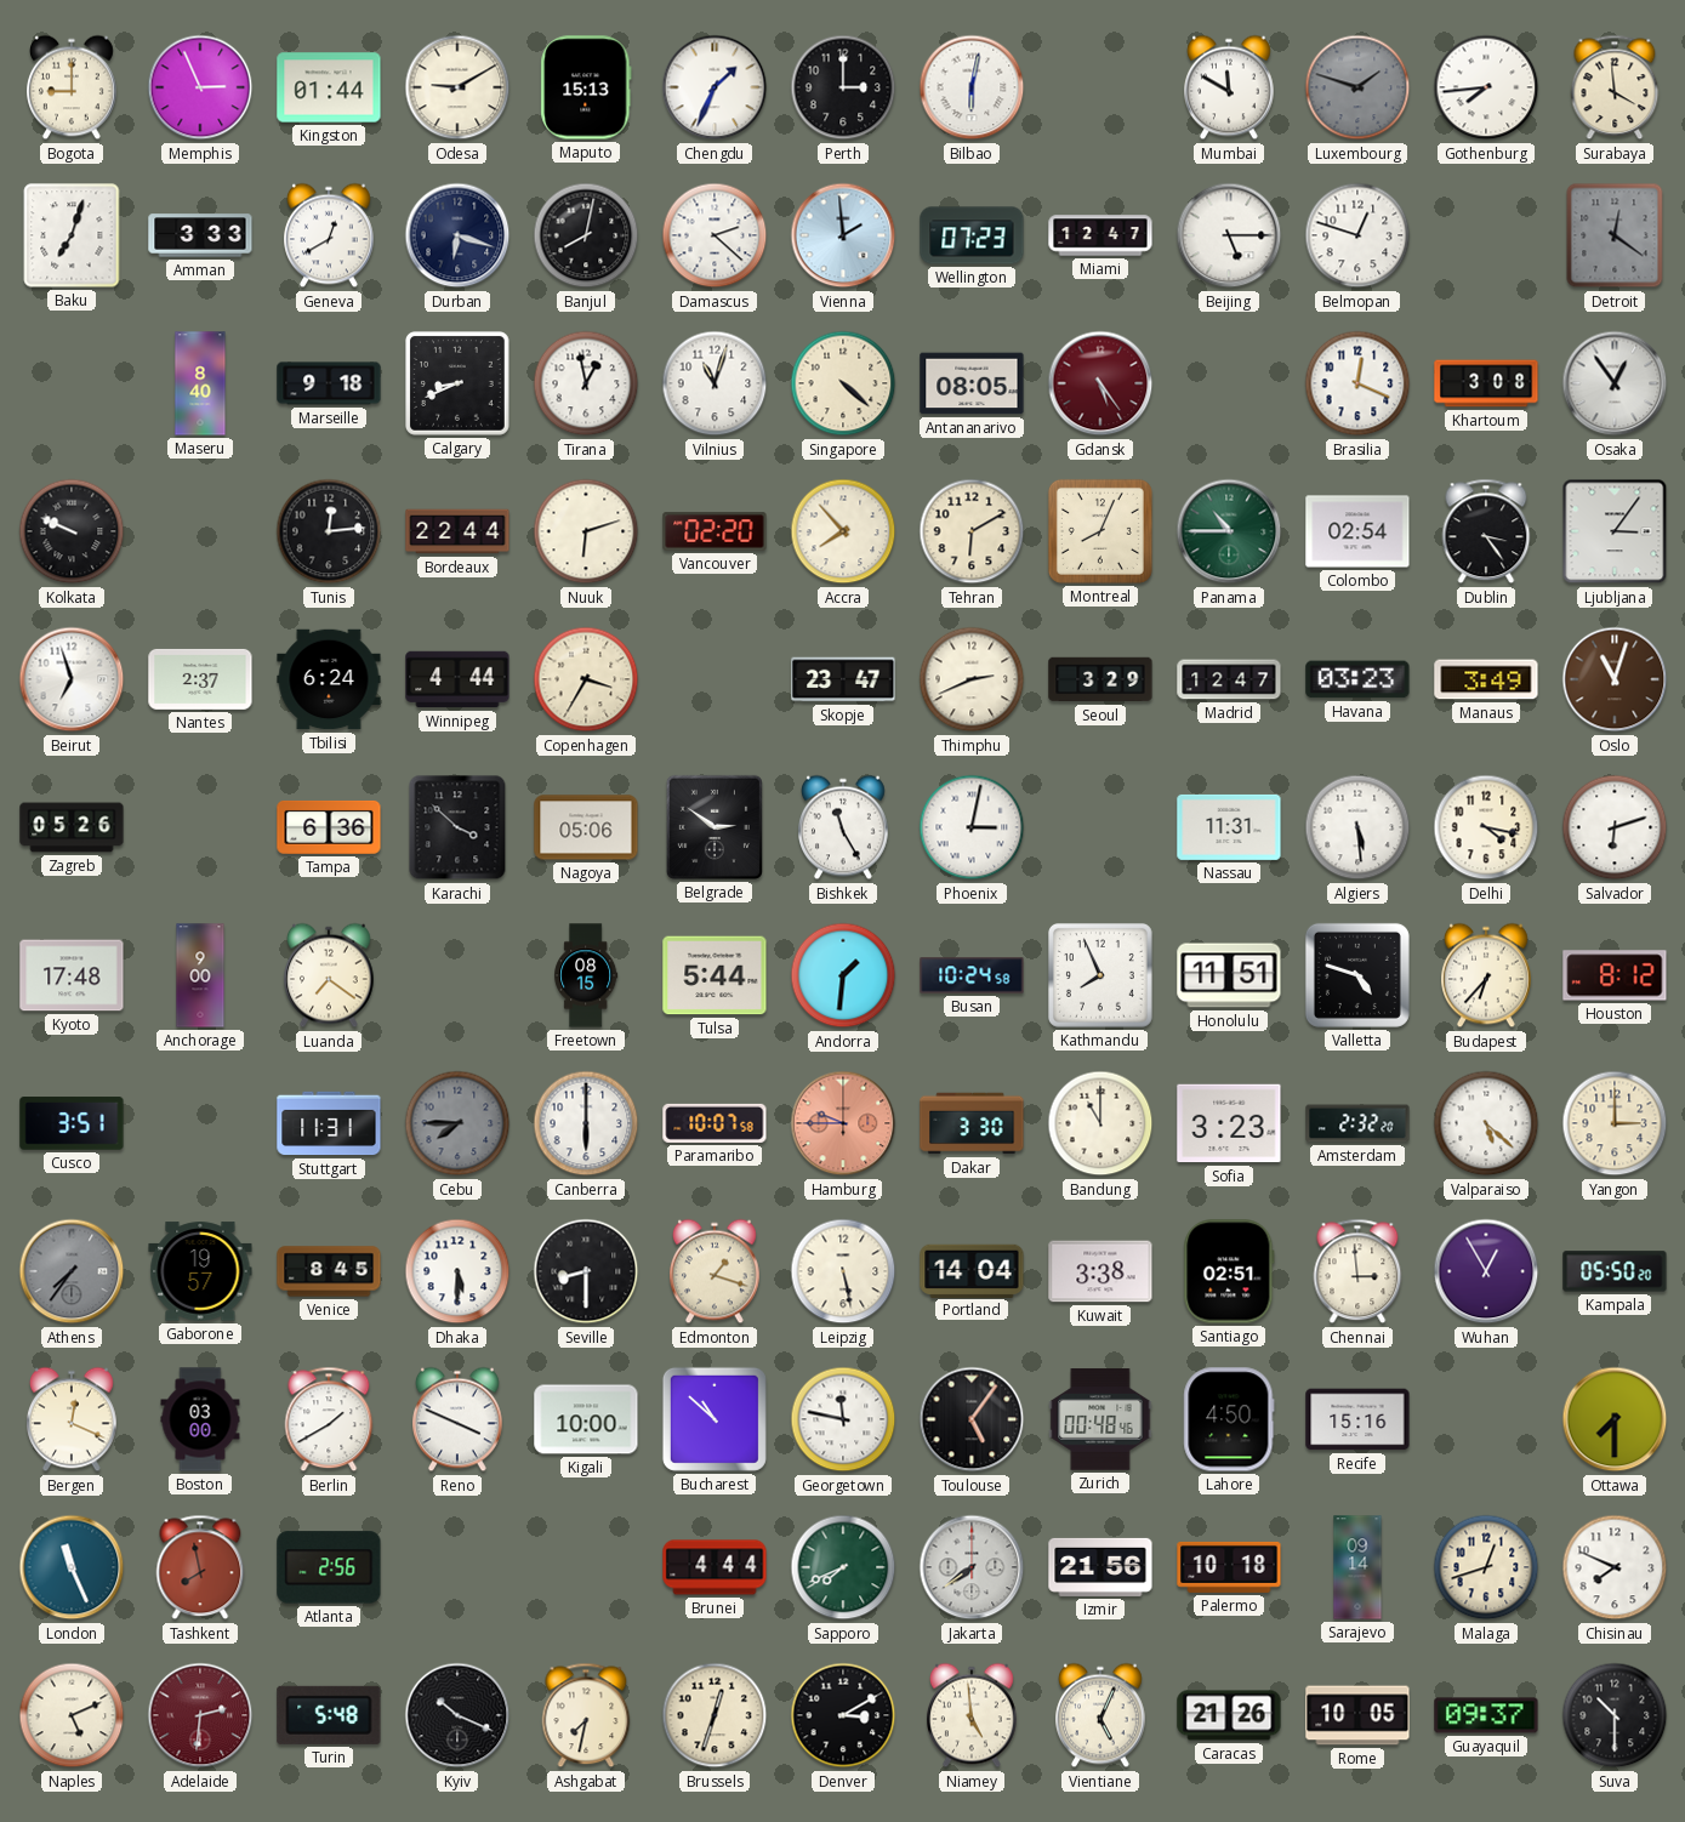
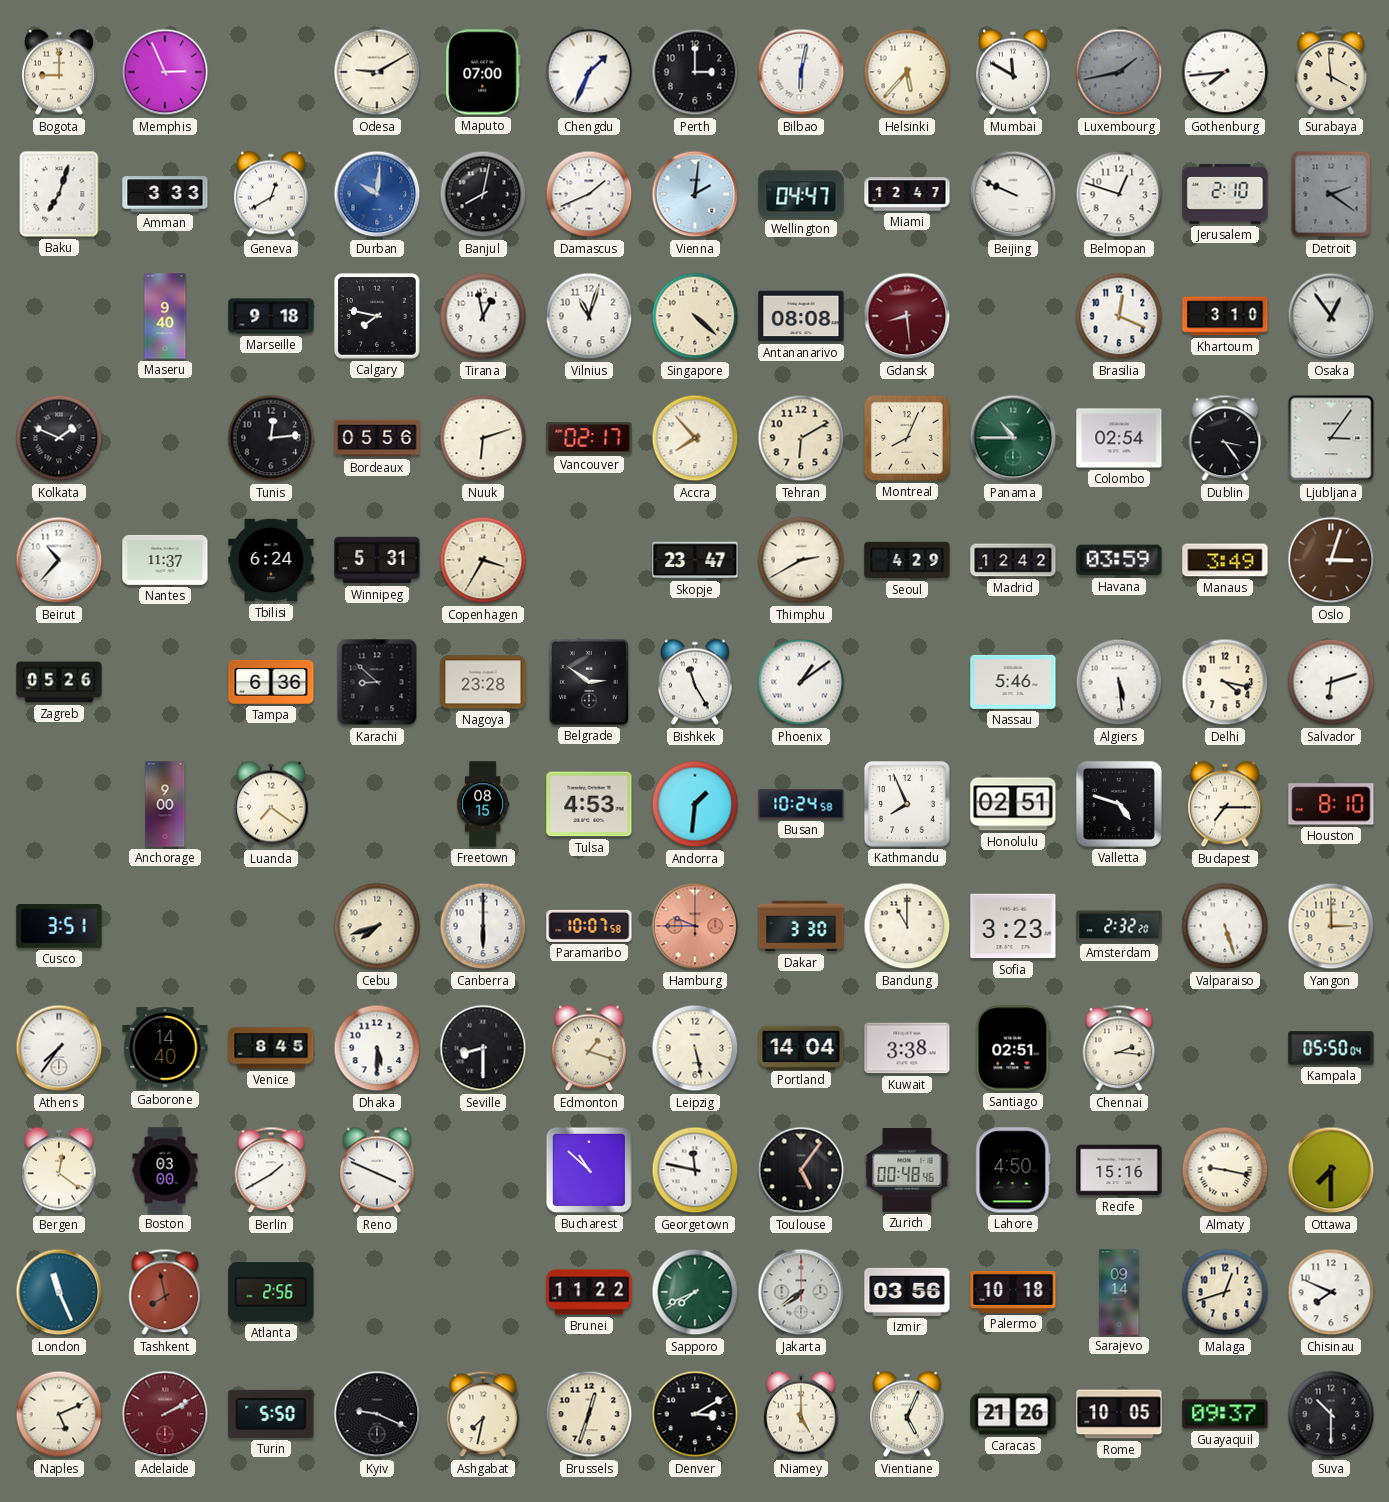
Kingston: 01:44 -> none (329, 87)
Maputo: 15:13 -> 07:00 (483, 72)
Helsinki: none -> 5:37 (907, 72)
Luxembourg: 1:48 -> 1:43 (1119, 72)
Durban: 6:18 -> 10:01 (377, 194)
Durban dial: navy -> blue (377, 194)
Damascus: 2:22 -> 1:41 (589, 194)
Vienna: 1:59 -> 2:01 (695, 194)
Wellington: 07:23 -> 04:47 (801, 194)
Beijing: 5:15 -> 9:49 (1013, 194)
Jerusalem: none -> 2:10 (1225, 194)
Detroit: 12:21 -> 2:21 (1331, 194)
Maseru: 8:40 -> 9:40 (165, 316)
Calgary: 8:41 -> 7:47 (378, 317)
Antananarivo: 08:05 -> 08:08 (801, 316)
Gdansk: 5:24 -> 8:29 (907, 316)
Khartoum: 3:08 -> 3:10 (1225, 316)
Kolkata: 9:49 -> 1:49 (59, 438)
Bordeaux: 22:44 -> 05:56 (377, 438)
Vancouver: 02:20 -> 02:17 (589, 438)
Beirut: 6:57 -> 10:37 (59, 560)
Nantes: 2:37 -> 11:37 (165, 560)
Winnipeg: 4:44 -> 5:31 (377, 560)
Thimphu: 2:41 -> 2:40 (801, 560)
Seoul: 3:29 -> 4:29 (907, 560)
Madrid: 12:47 -> 12:42 (1013, 560)
Havana: 03:23 -> 03:59 (1119, 560)
Oslo: 11:03 -> 3:03 (1331, 560)
Karachi: 3:52 -> 8:52 (377, 682)
Nagoya: 05:06 -> 23:28 (483, 682)
Phoenix: 3:02 -> 1:09 (801, 682)
Nassau: 11:31 -> 5:46 (1013, 682)
Kyoto: 17:48 -> none (72, 975)
Tulsa: 5:44 -> 4:53 (589, 804)
Honolulu: 11:51 -> 02:51 (1013, 804)
Budapest: 6:37 -> 7:15 (1226, 804)
Houston: 8:12 -> 8:10 (1331, 804)
Stuttgart: 11:31 -> none (329, 1123)
Cebu: 7:45 -> 7:42 (377, 926)
Cebu dial: grey -> cream (377, 926)
Valparaiso: 5:22 -> 5:27 (1225, 926)
Athens dial: grey -> white (59, 1048)
Gaborone: 19:57 -> 14:40 (165, 1048)
Chennai: 2:59 -> 2:16 (1119, 1048)
Wuhan: 12:55 -> none (1486, 1271)
Kampala: 05:50:20 -> 05:50:04 (1331, 1048)
Bergen: 12:19 -> 12:21 (60, 1170)
Kigali: 10:00 -> none (586, 1419)
Almaty: none -> 9:17 (1225, 1170)
Brunei: 4:44 -> 11:22 (589, 1292)
Izmir: 21:56 -> 03:56 (907, 1292)
Adelaide: 2:31 -> 2:10 (165, 1414)
Turin: 5:48 -> 5:50 (271, 1414)
Kyiv: 10:19 -> 9:19 (377, 1414)
Niamey: 4:59 -> 5:00 (802, 1414)
